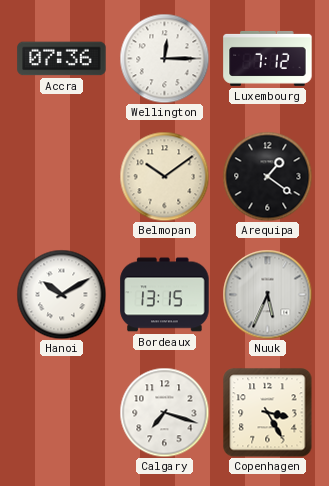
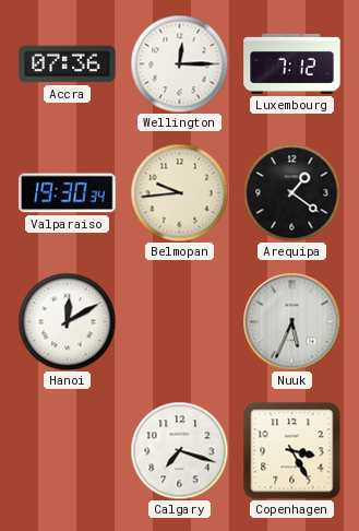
Valparaiso: none -> 19:30 (68, 193)
Belmopan: 10:09 -> 9:44 (179, 192)
Hanoi: 10:10 -> 12:10 (67, 321)
Bordeaux: 13:15 -> none (165, 295)
